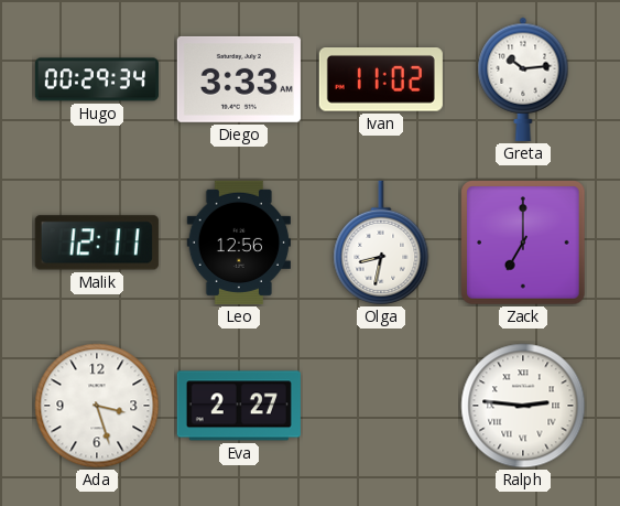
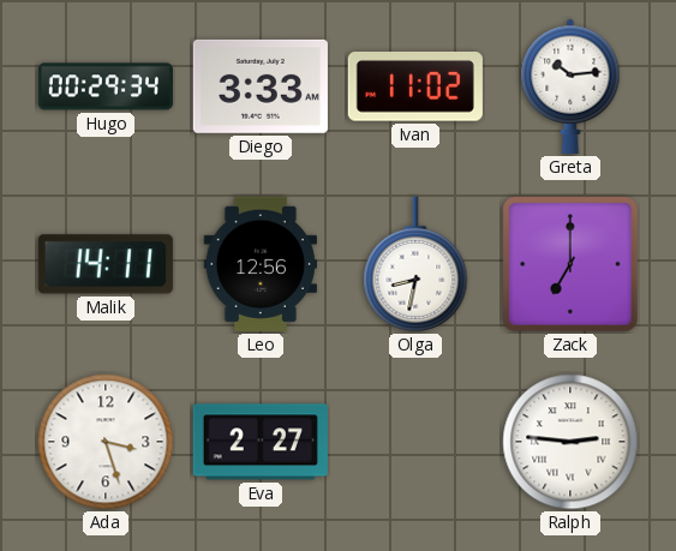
Malik: 12:11 -> 14:11 (106, 264)
